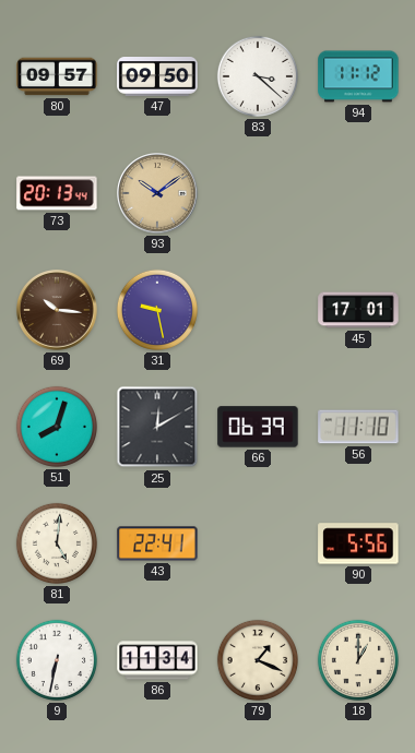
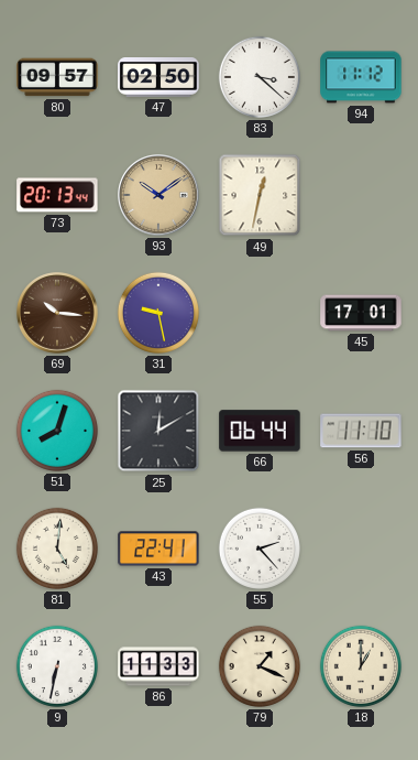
47: 09:50 -> 02:50 (158, 78)
49: none -> 12:32 (260, 195)
66: 06:39 -> 06:44 (260, 431)
55: none -> 2:23 (260, 549)
90: 5:56 -> none (358, 543)
86: 11:34 -> 11:33 (158, 666)
